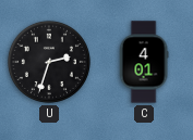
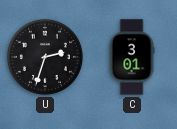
C: 4:01 -> 3:01 (132, 57)
